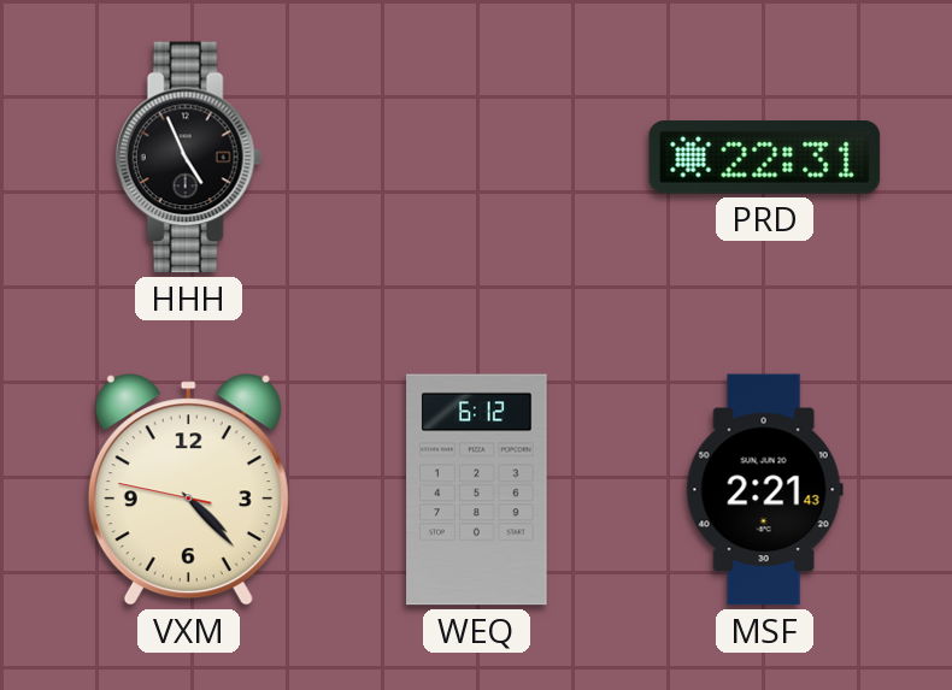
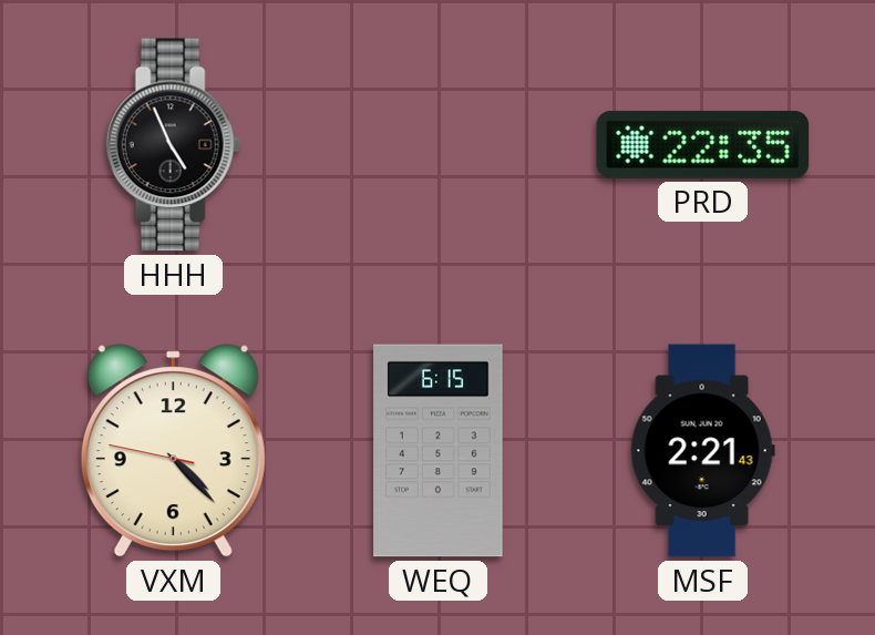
PRD: 22:31 -> 22:35 (703, 145)
WEQ: 6:12 -> 6:15 (439, 451)
